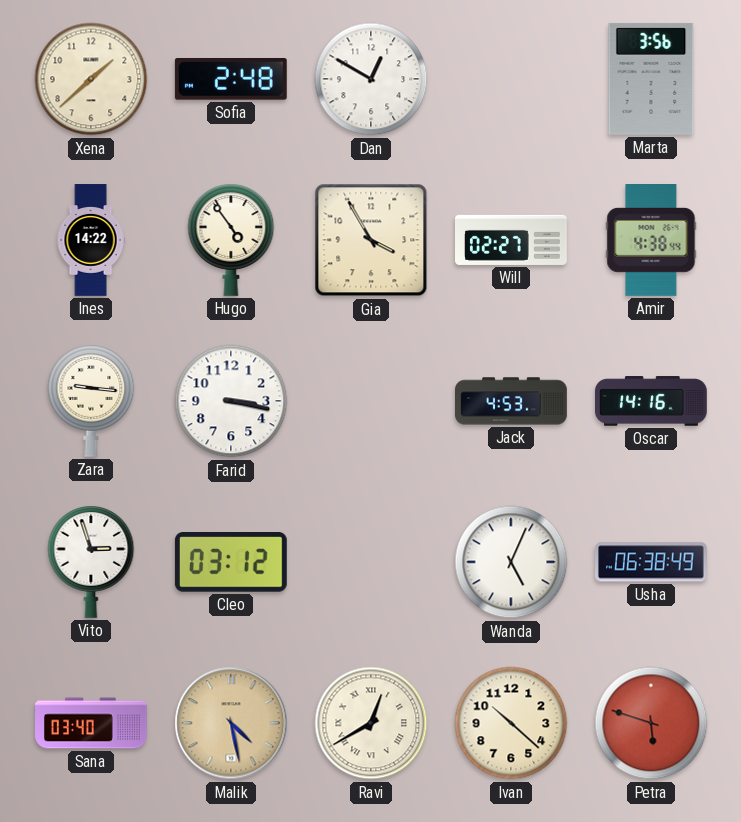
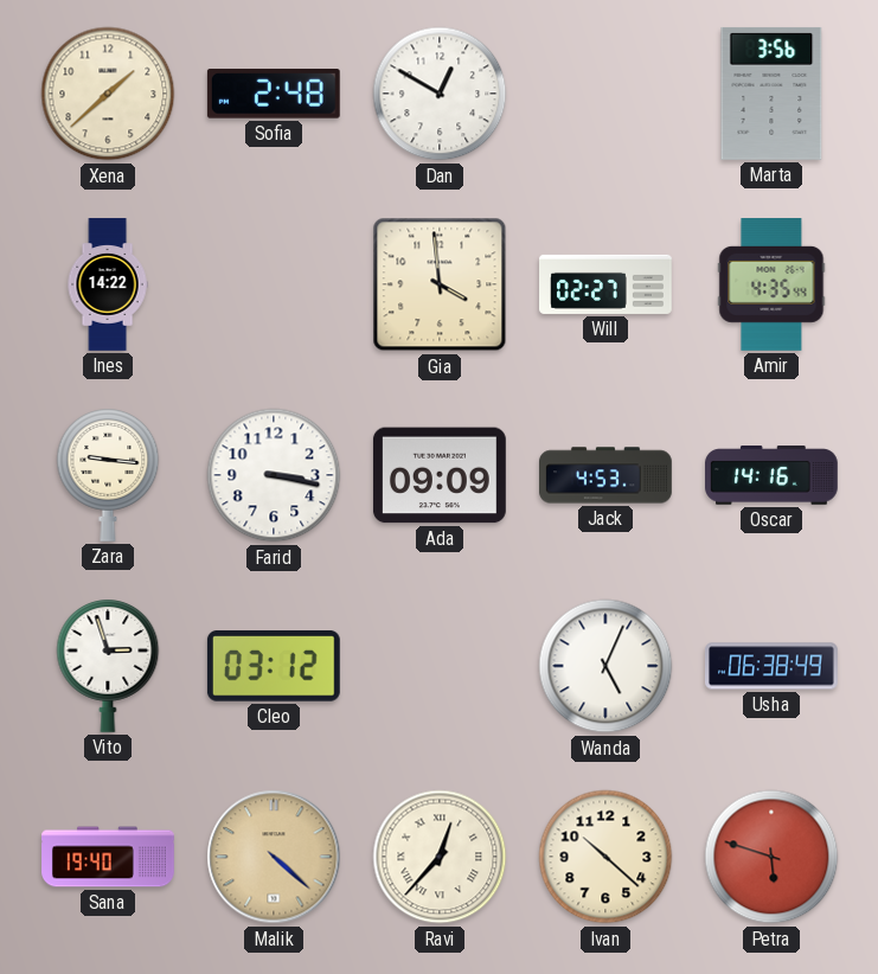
Hugo: 4:54 -> none (231, 240)
Gia: 3:55 -> 3:59 (440, 284)
Amir: 4:38 -> 4:35 (771, 286)
Ada: none -> 09:09 (440, 475)
Sana: 03:40 -> 19:40 (108, 857)
Malik: 4:28 -> 4:22 (274, 857)
Ravi: 12:40 -> 12:37 (440, 857)
